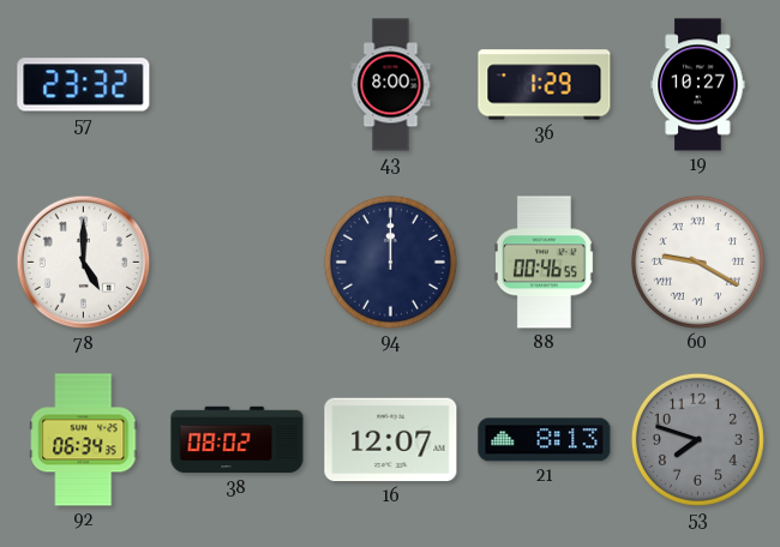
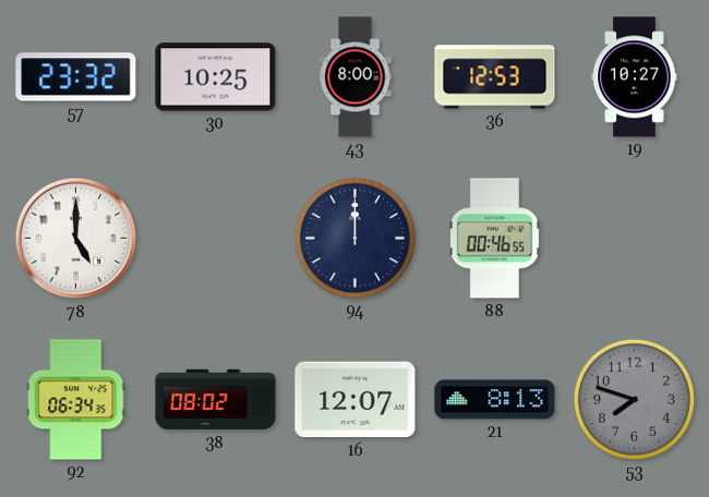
30: none -> 10:25 (216, 77)
36: 1:29 -> 12:53 (495, 77)
60: 9:20 -> none (697, 262)
